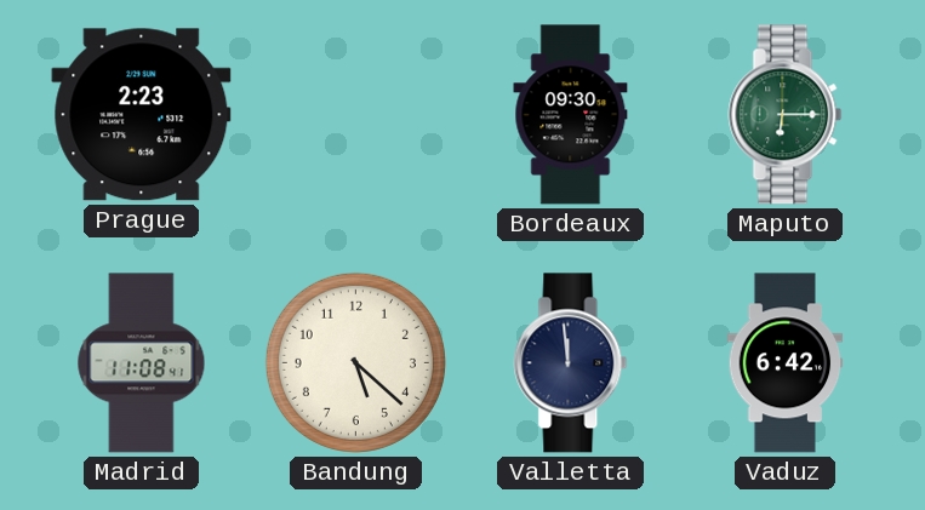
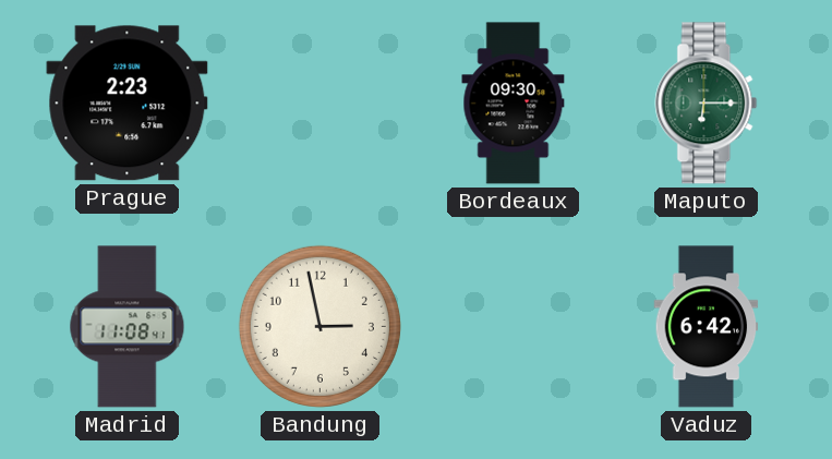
Bandung: 5:22 -> 2:58 (319, 326)
Valletta: 11:59 -> none (571, 363)
